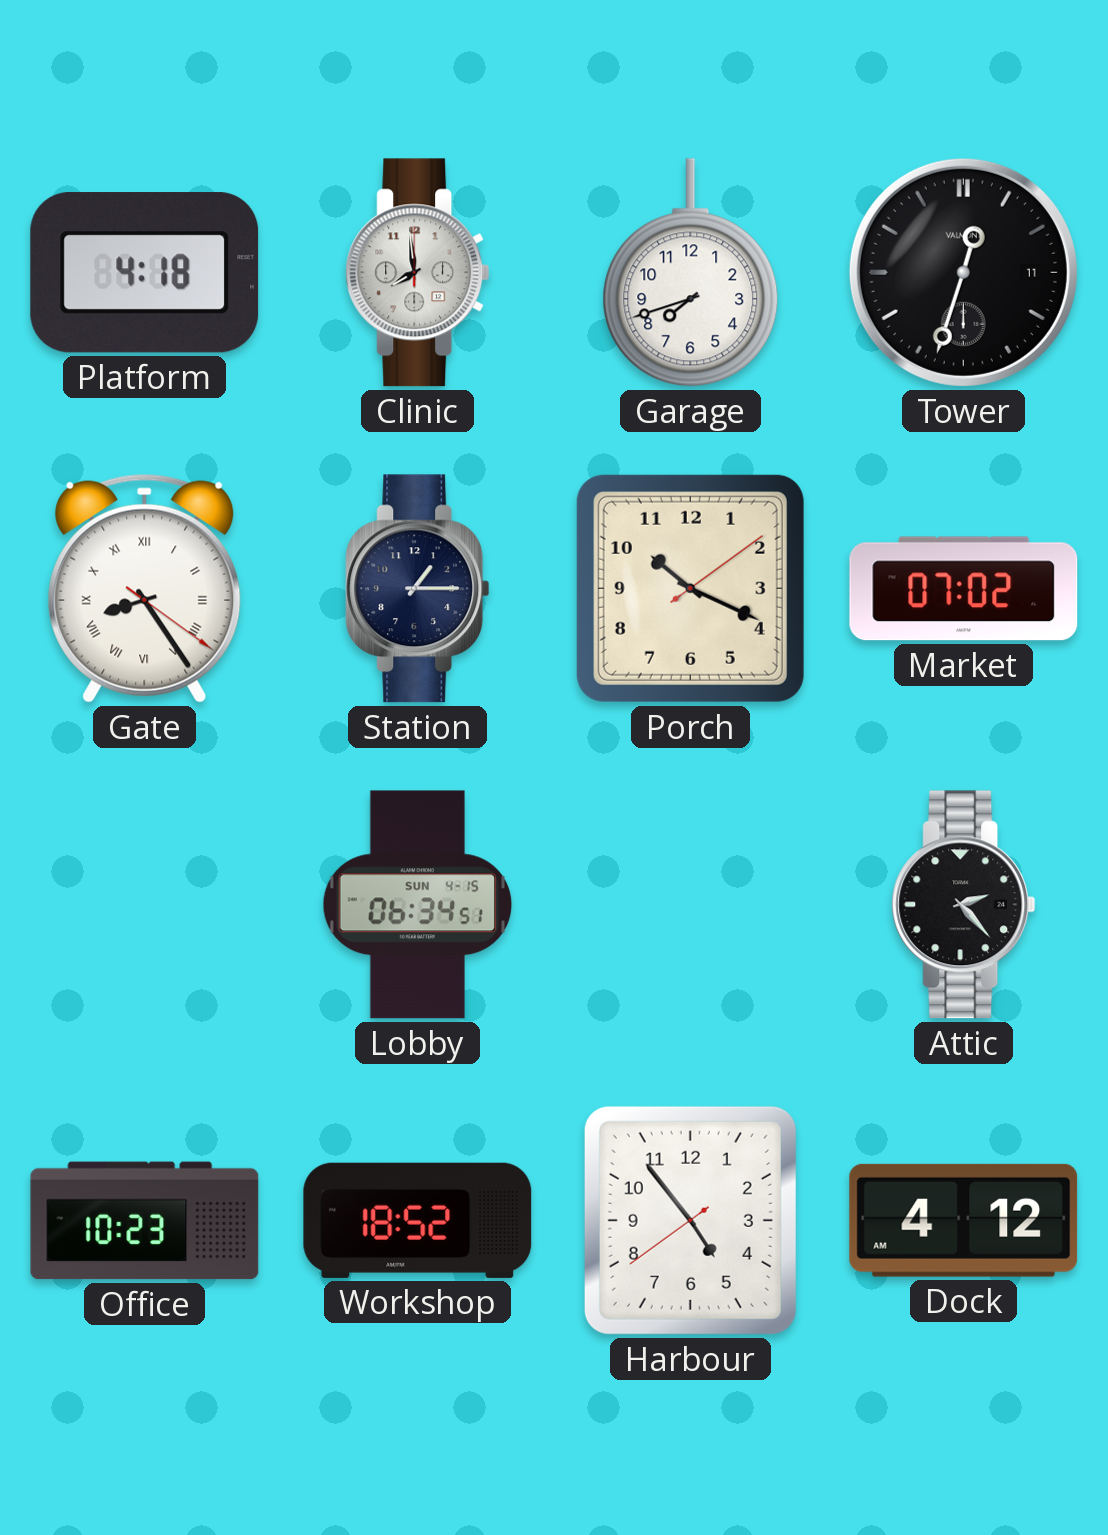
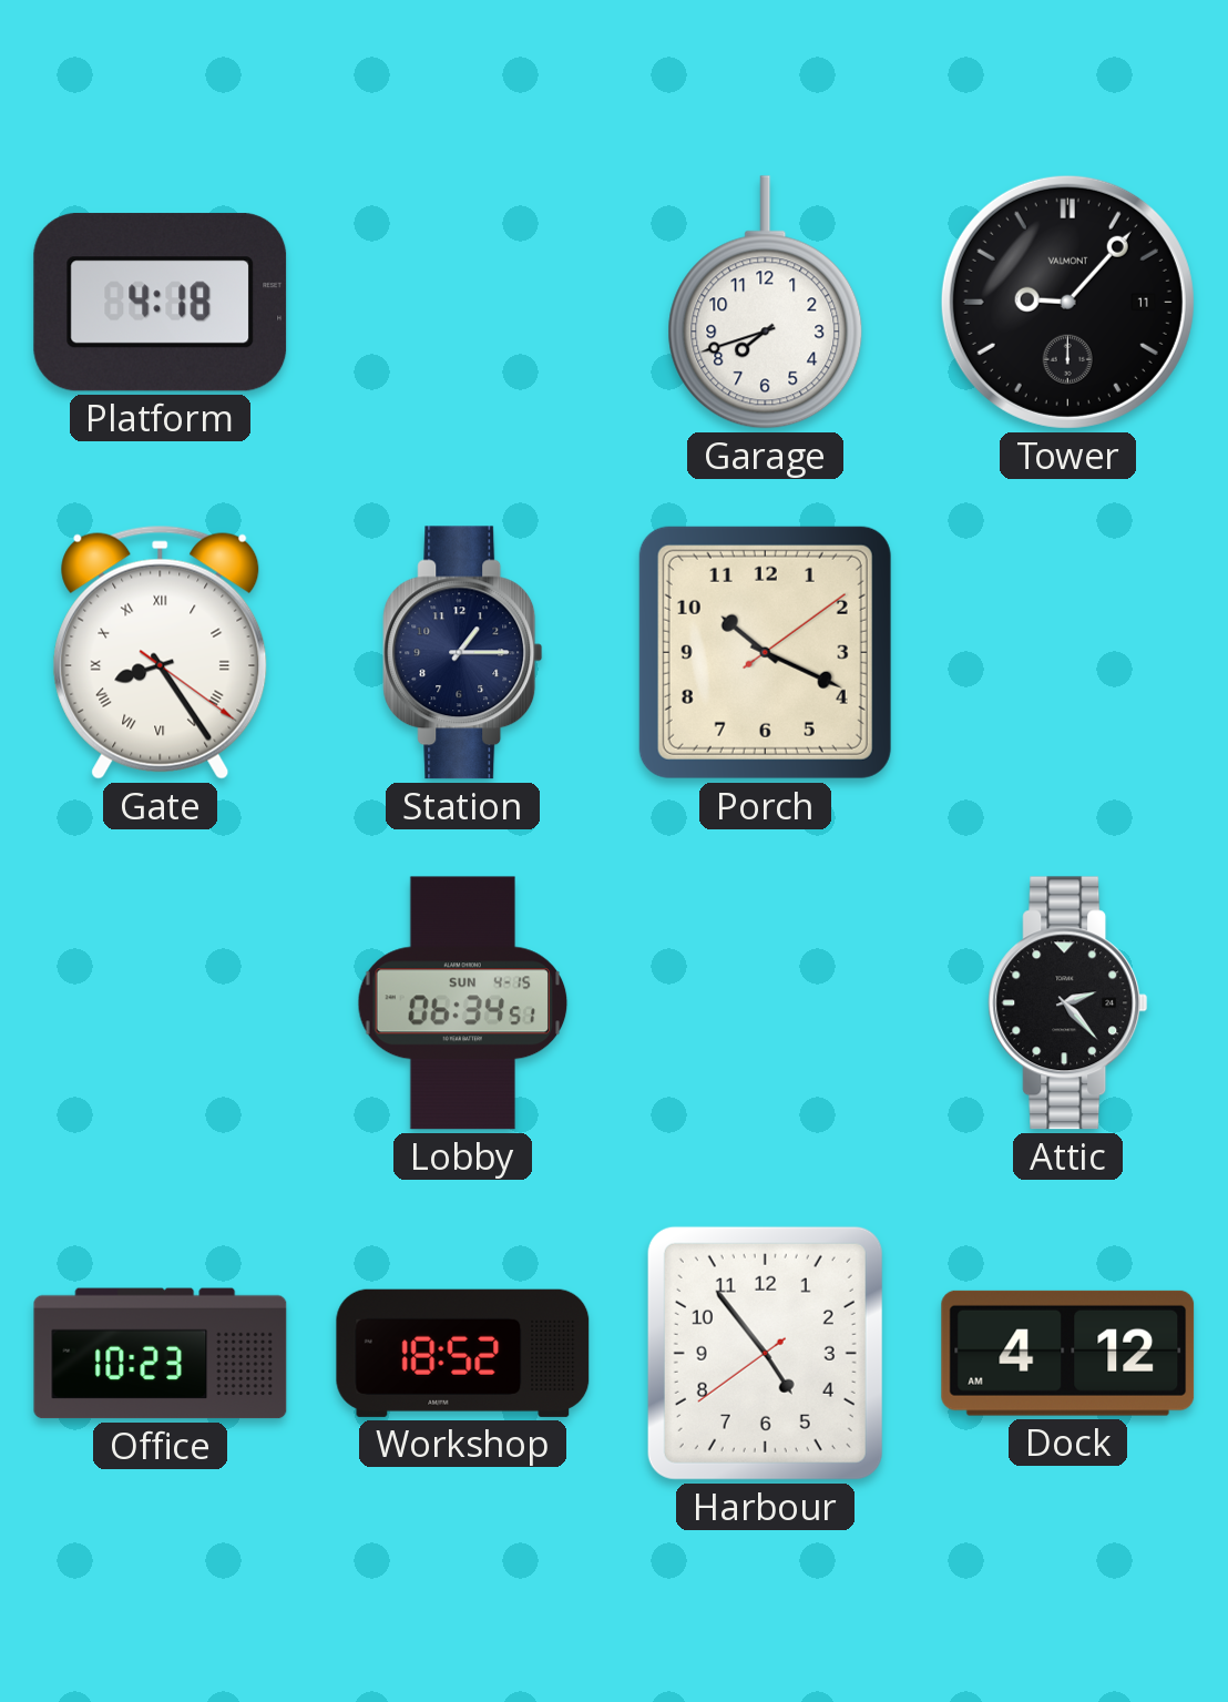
Clinic: 7:59 -> none (418, 273)
Tower: 12:33 -> 9:07 (1067, 302)
Market: 07:02 -> none (964, 589)
